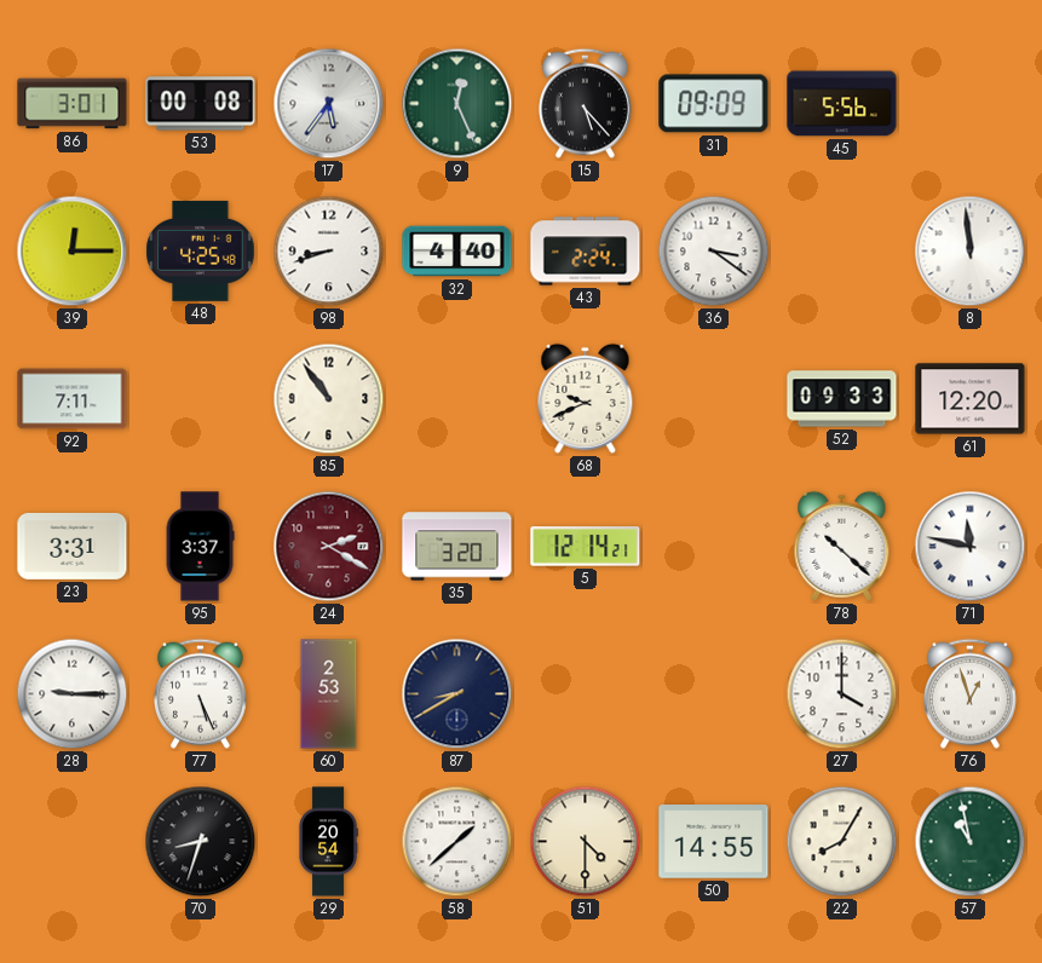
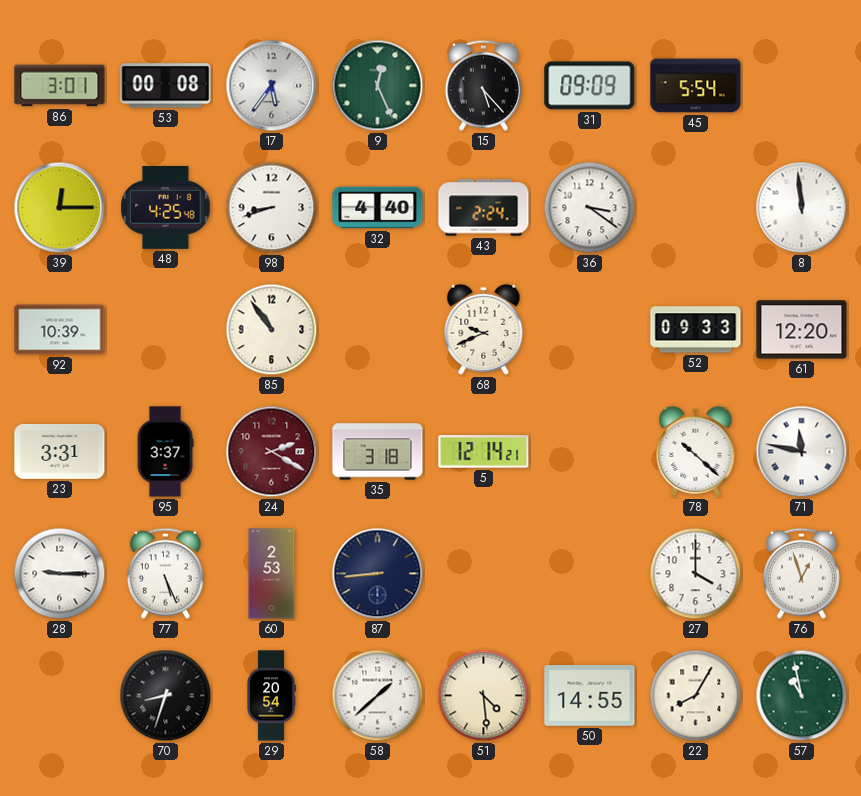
45: 5:56 -> 5:54 (696, 86)
92: 7:11 -> 10:39 (60, 330)
35: 3:20 -> 3:18 (378, 452)
87: 8:40 -> 8:44 (378, 574)
51: 4:30 -> 4:29 (484, 696)
